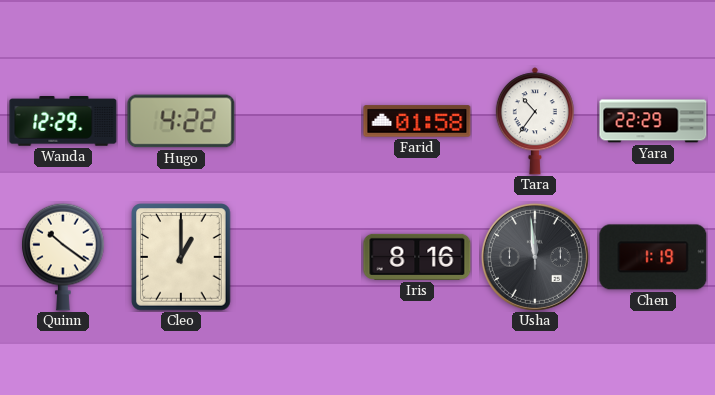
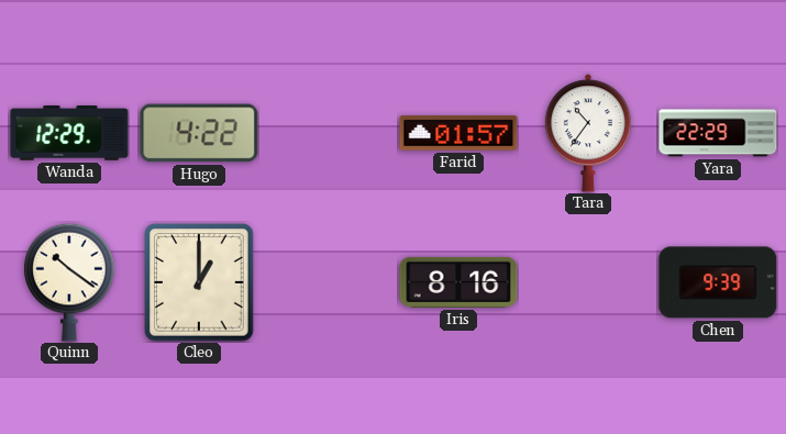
Farid: 01:58 -> 01:57 (458, 133)
Usha: 11:59 -> none (535, 257)
Chen: 1:19 -> 9:39 (718, 282)
